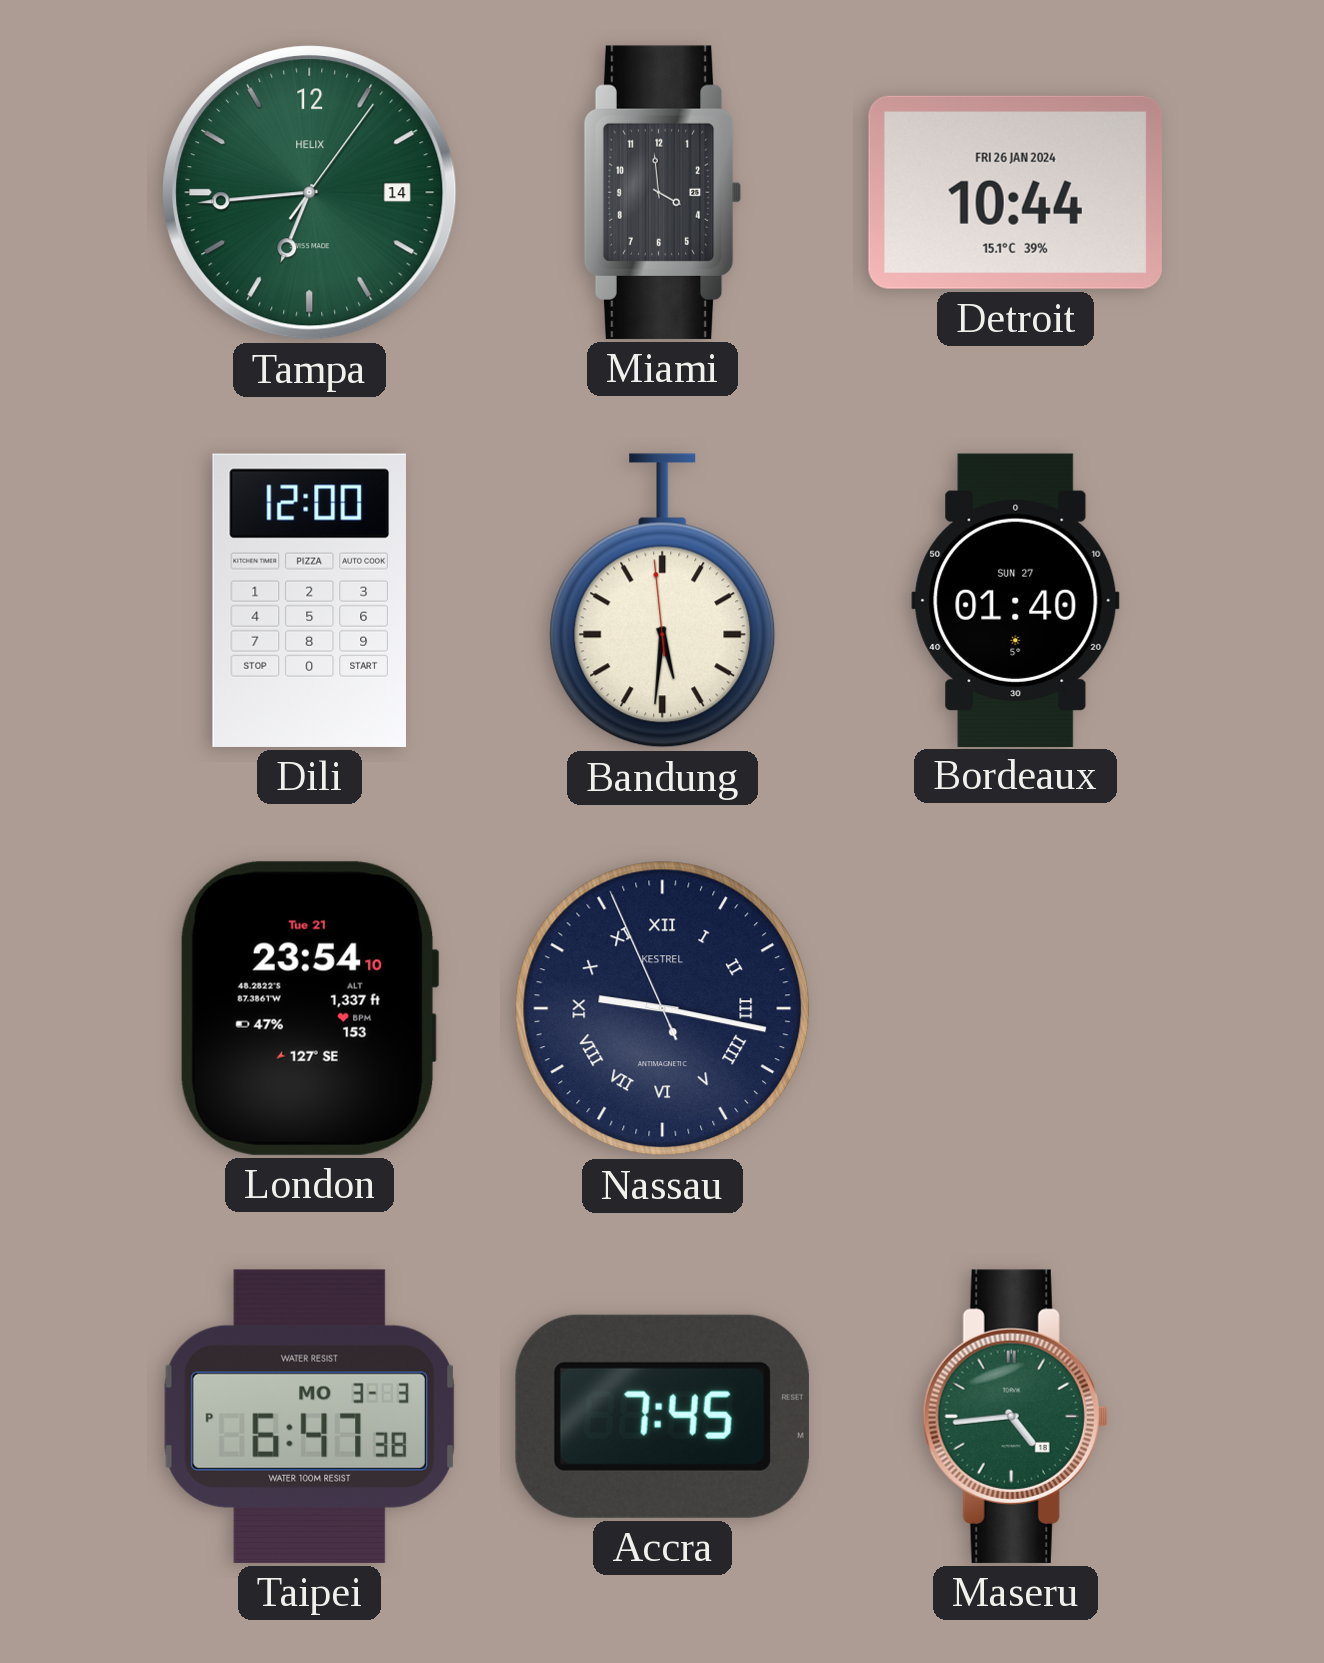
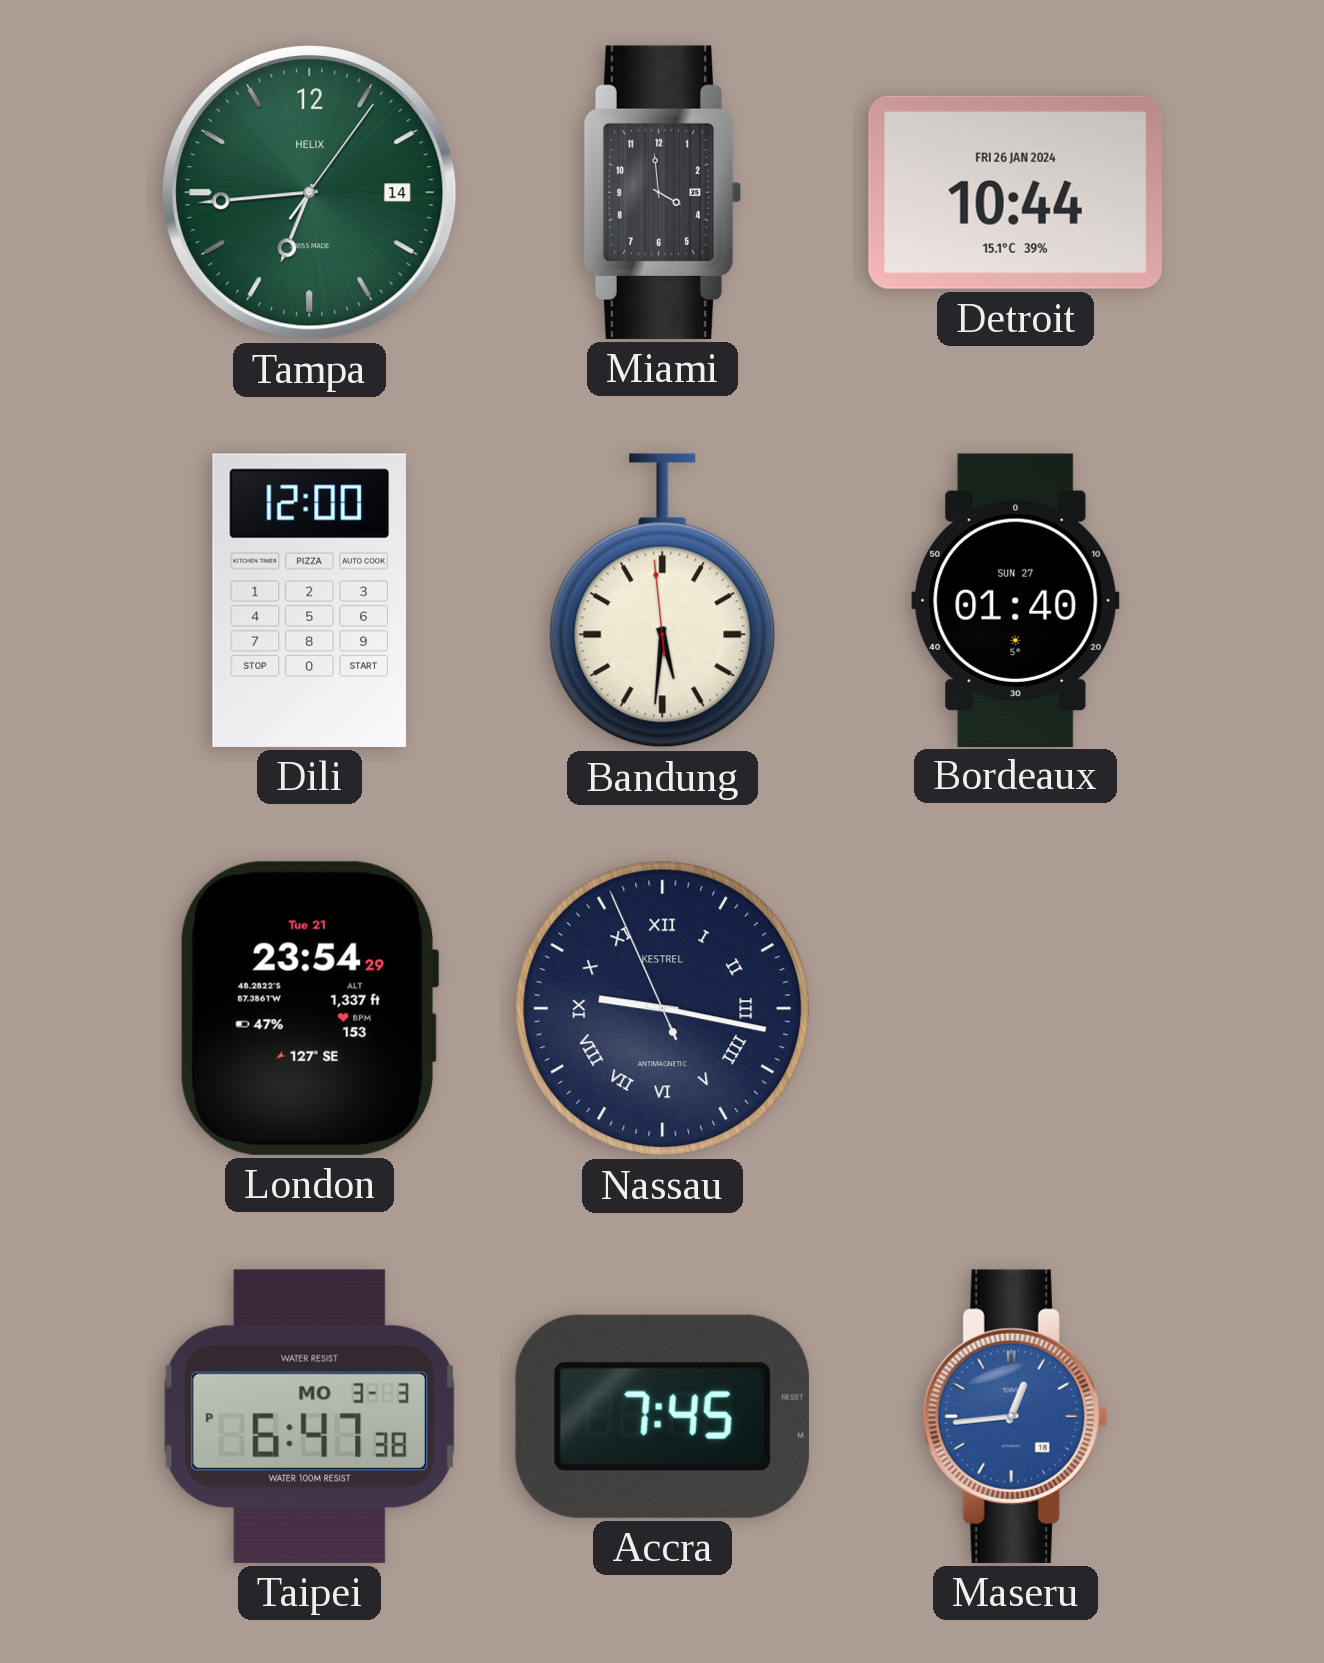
London: 23:54:10 -> 23:54:29 (309, 1008)
Maseru: 4:44 -> 12:44 (1015, 1416)
Maseru dial: green -> blue (1015, 1416)
